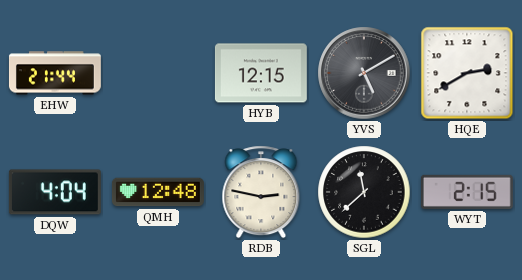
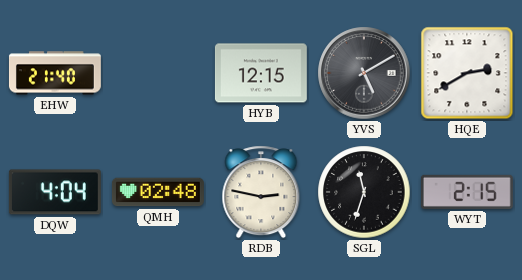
EHW: 21:44 -> 21:40 (55, 73)
QMH: 12:48 -> 02:48 (158, 192)
SGL: 11:38 -> 11:33 (364, 192)
